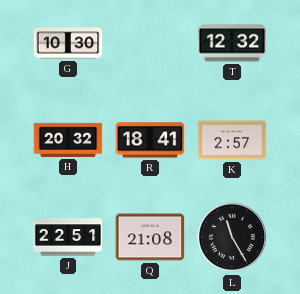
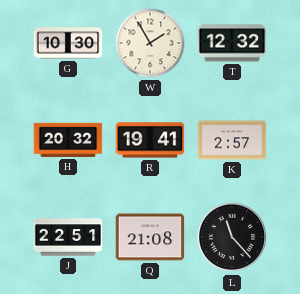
W: none -> 1:55 (150, 43)
R: 18:41 -> 19:41 (150, 140)
L: 11:25 -> 11:23 (232, 237)
